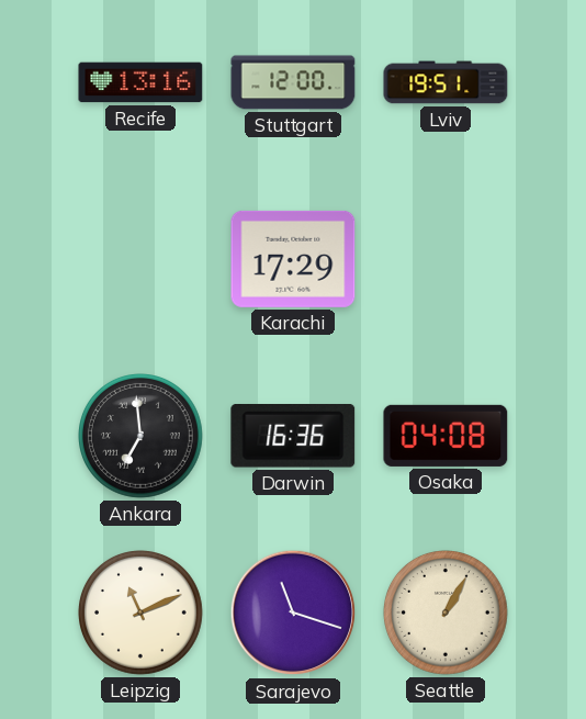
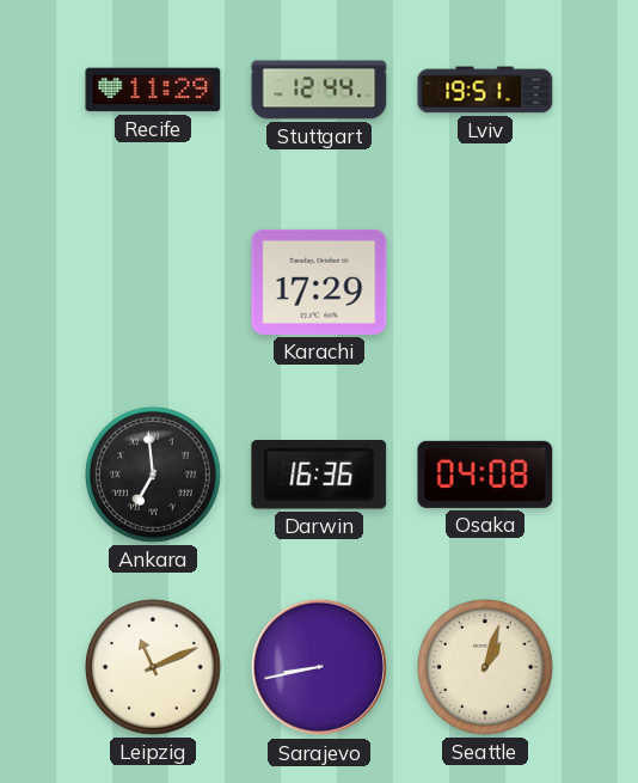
Recife: 13:16 -> 11:29 (153, 90)
Stuttgart: 12:00 -> 12:44 (319, 90)
Sarajevo: 11:18 -> 8:43 (319, 667)
Seattle: 1:05 -> 1:03 (486, 668)
